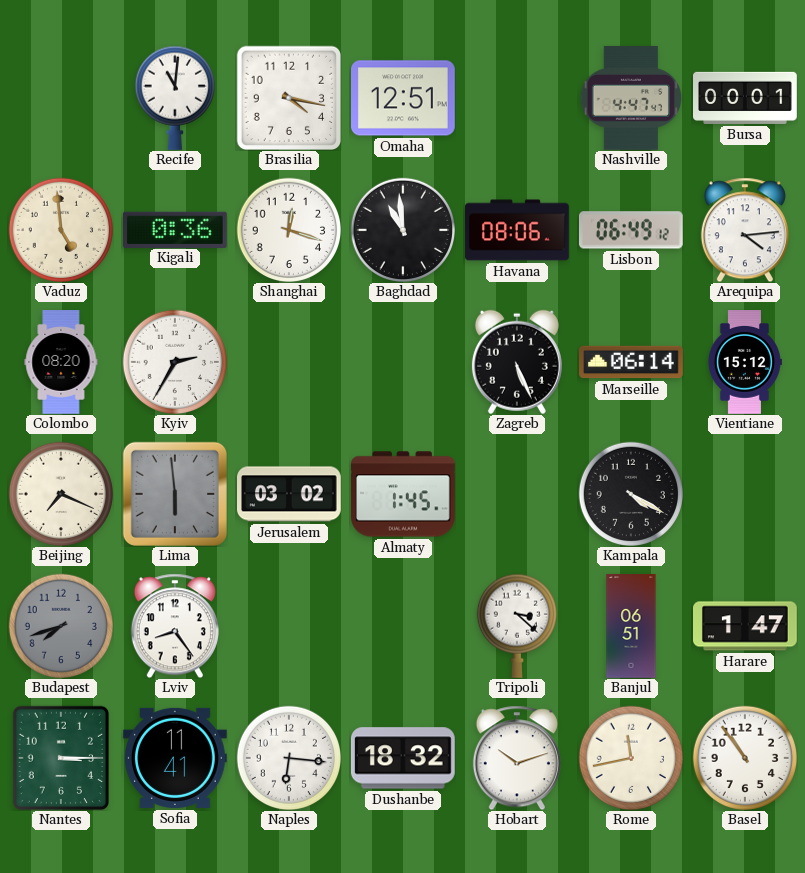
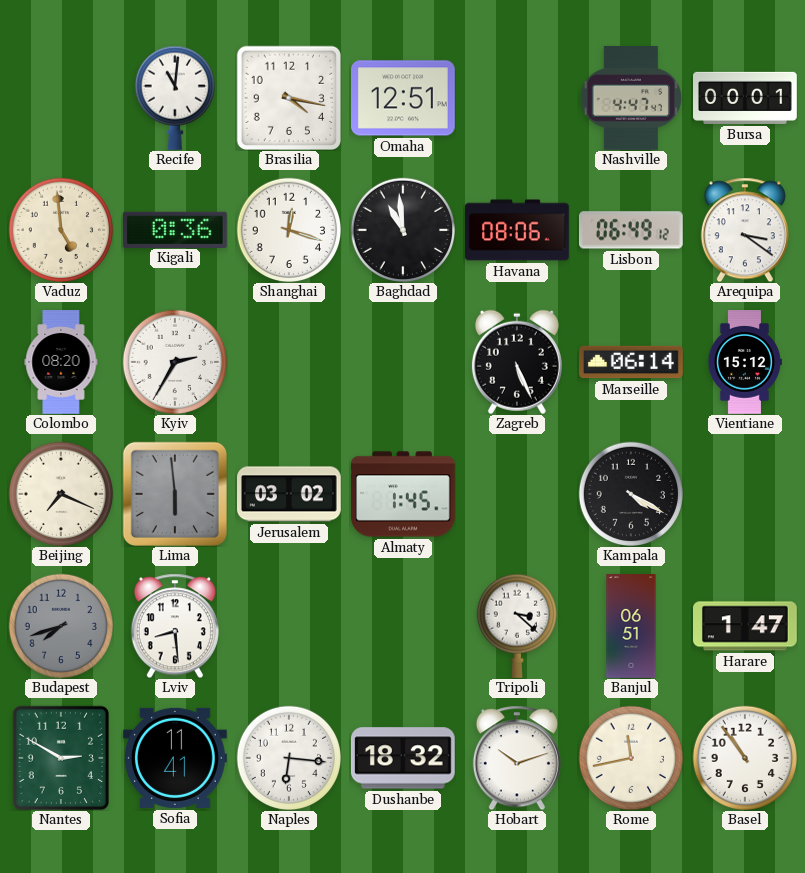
Arequipa: 4:14 -> 3:21 (745, 230)
Lviv: 8:24 -> 8:29 (175, 626)
Nantes: 3:15 -> 2:50 (60, 757)
